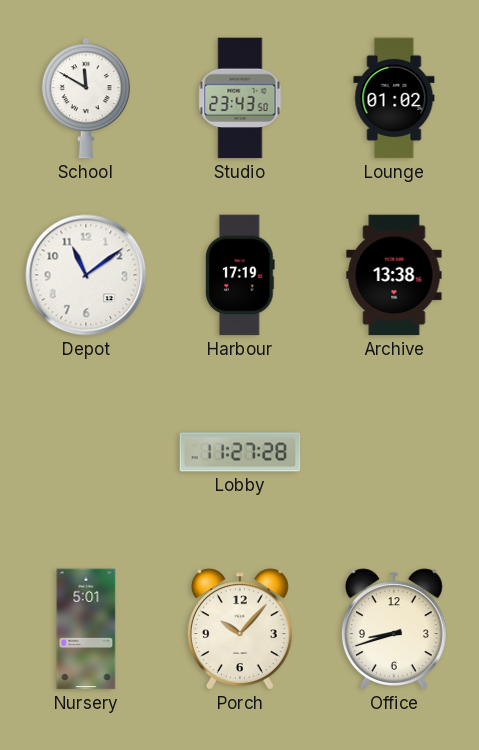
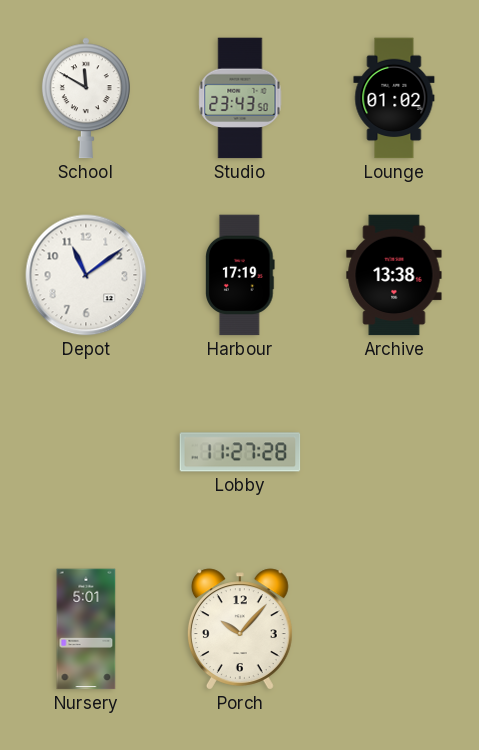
Office: 8:42 -> none (394, 629)
